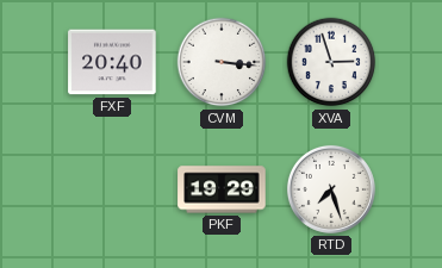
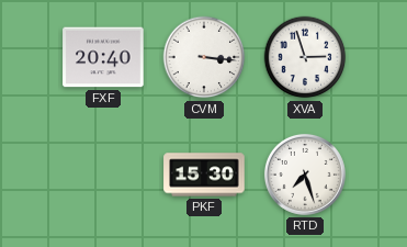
PKF: 19:29 -> 15:30 (204, 175)
